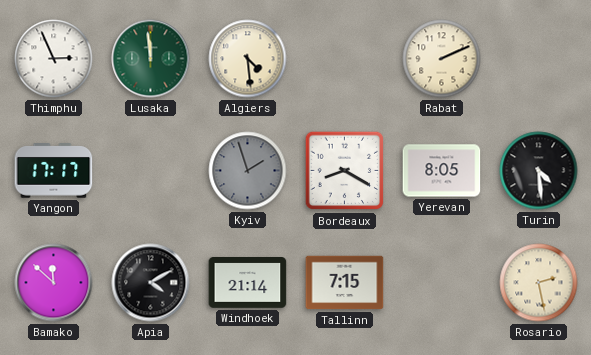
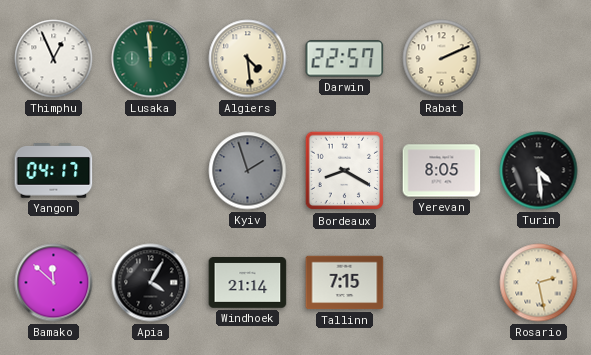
Thimphu: 2:56 -> 12:56 (54, 59)
Darwin: none -> 22:57 (345, 59)
Yangon: 17:17 -> 04:17 (54, 171)
Apia: 4:10 -> 4:05 (151, 283)
